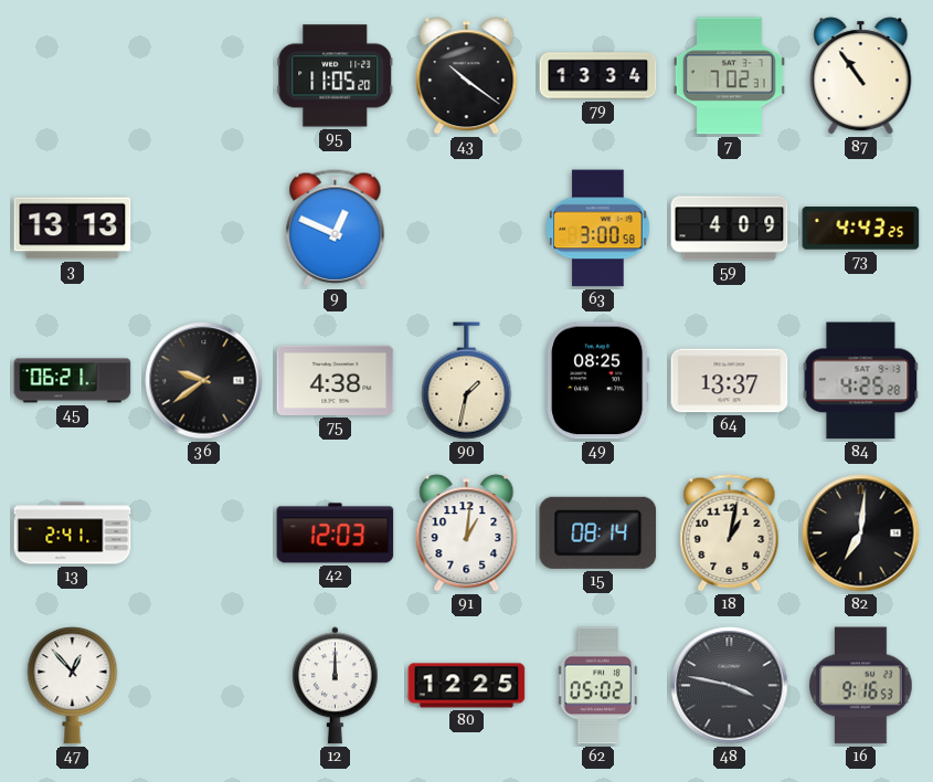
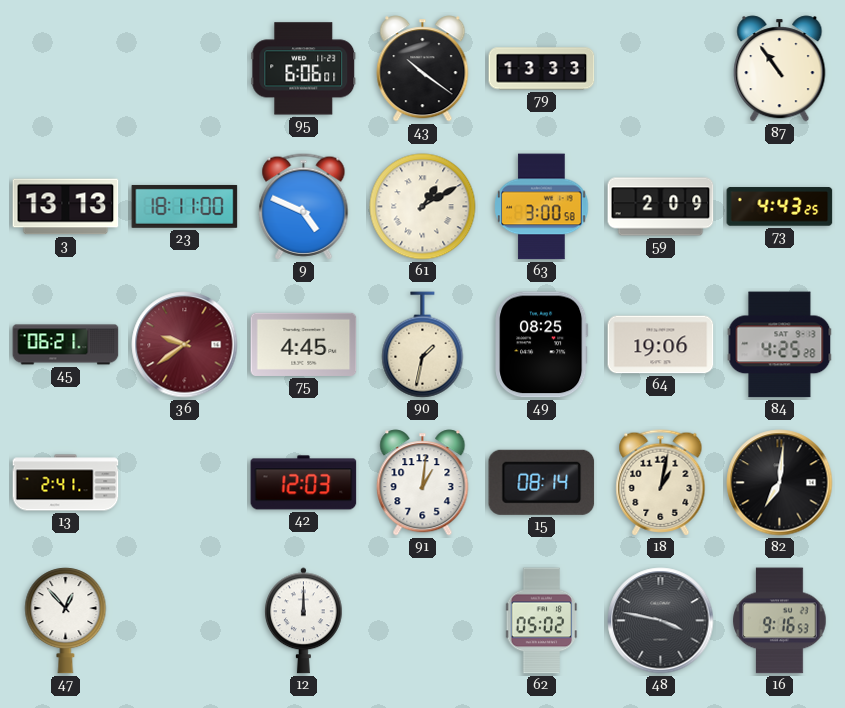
95: 11:05 -> 6:06 (304, 69)
79: 13:34 -> 13:33 (542, 69)
7: 7:02 -> none (729, 76)
23: none -> 18:11 (185, 206)
9: 12:49 -> 4:49 (304, 207)
61: none -> 1:10 (423, 207)
59: 4:09 -> 2:09 (661, 207)
36 dial: black -> burgundy (185, 345)
75: 4:38 -> 4:45 (304, 344)
64: 13:37 -> 19:06 (661, 345)
80: 12:25 -> none (467, 686)
